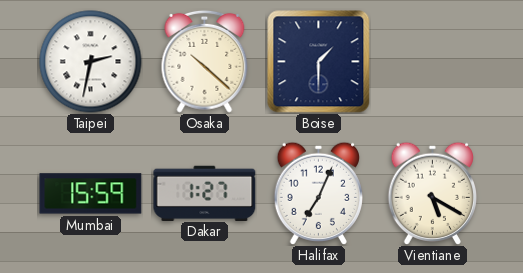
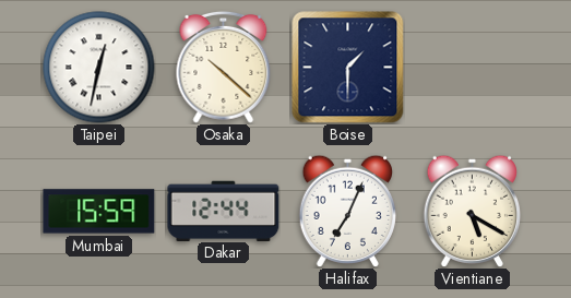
Taipei: 2:32 -> 12:32 (99, 68)
Dakar: 1:27 -> 12:44 (224, 211)
